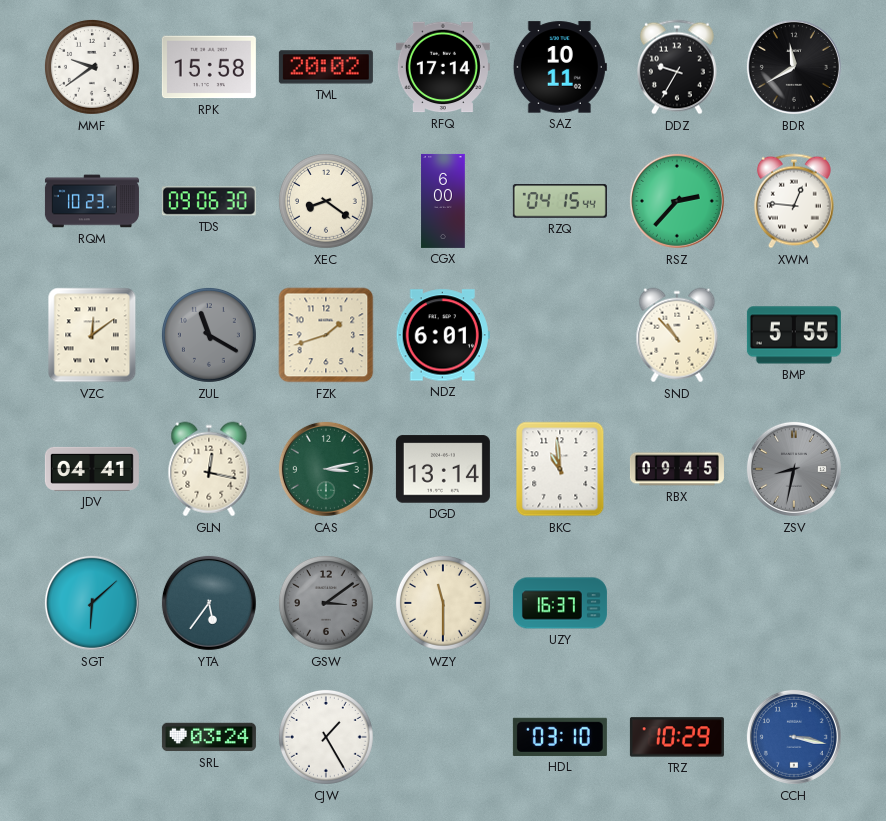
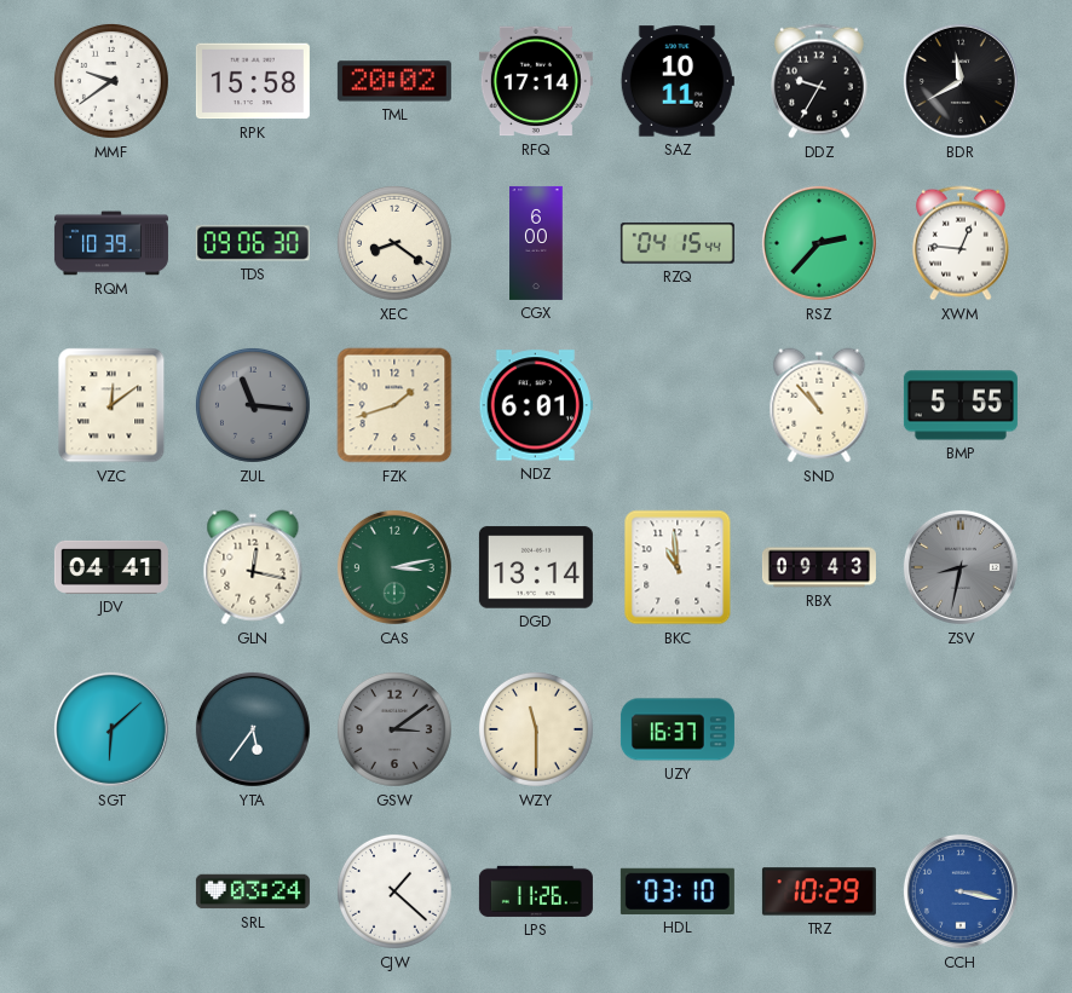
RQM: 10:23 -> 10:39 (111, 243)
ZUL: 11:20 -> 11:16 (253, 405)
RBX: 09:45 -> 09:43 (819, 567)
CJW: 1:25 -> 1:22 (394, 891)
LPS: none -> 11:26 (536, 891)
